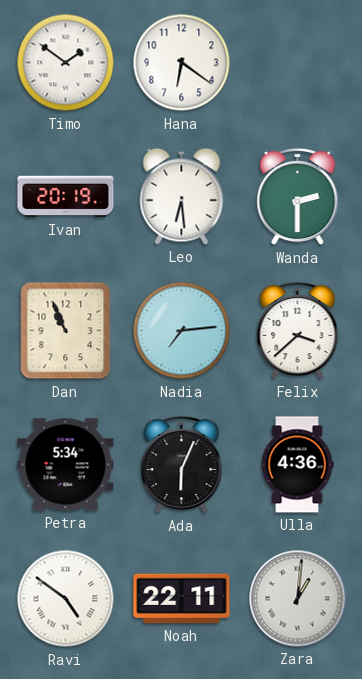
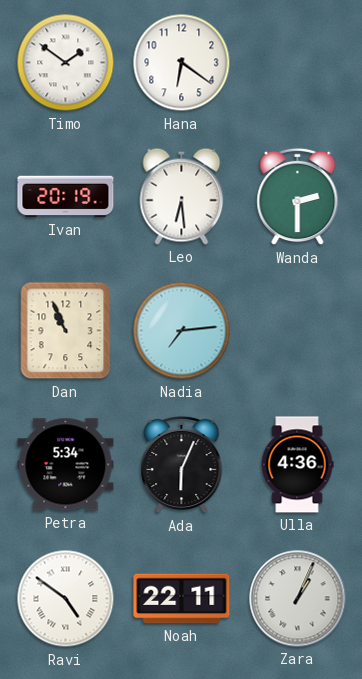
Felix: 3:38 -> none (298, 331)
Zara: 1:01 -> 1:04 (298, 599)
